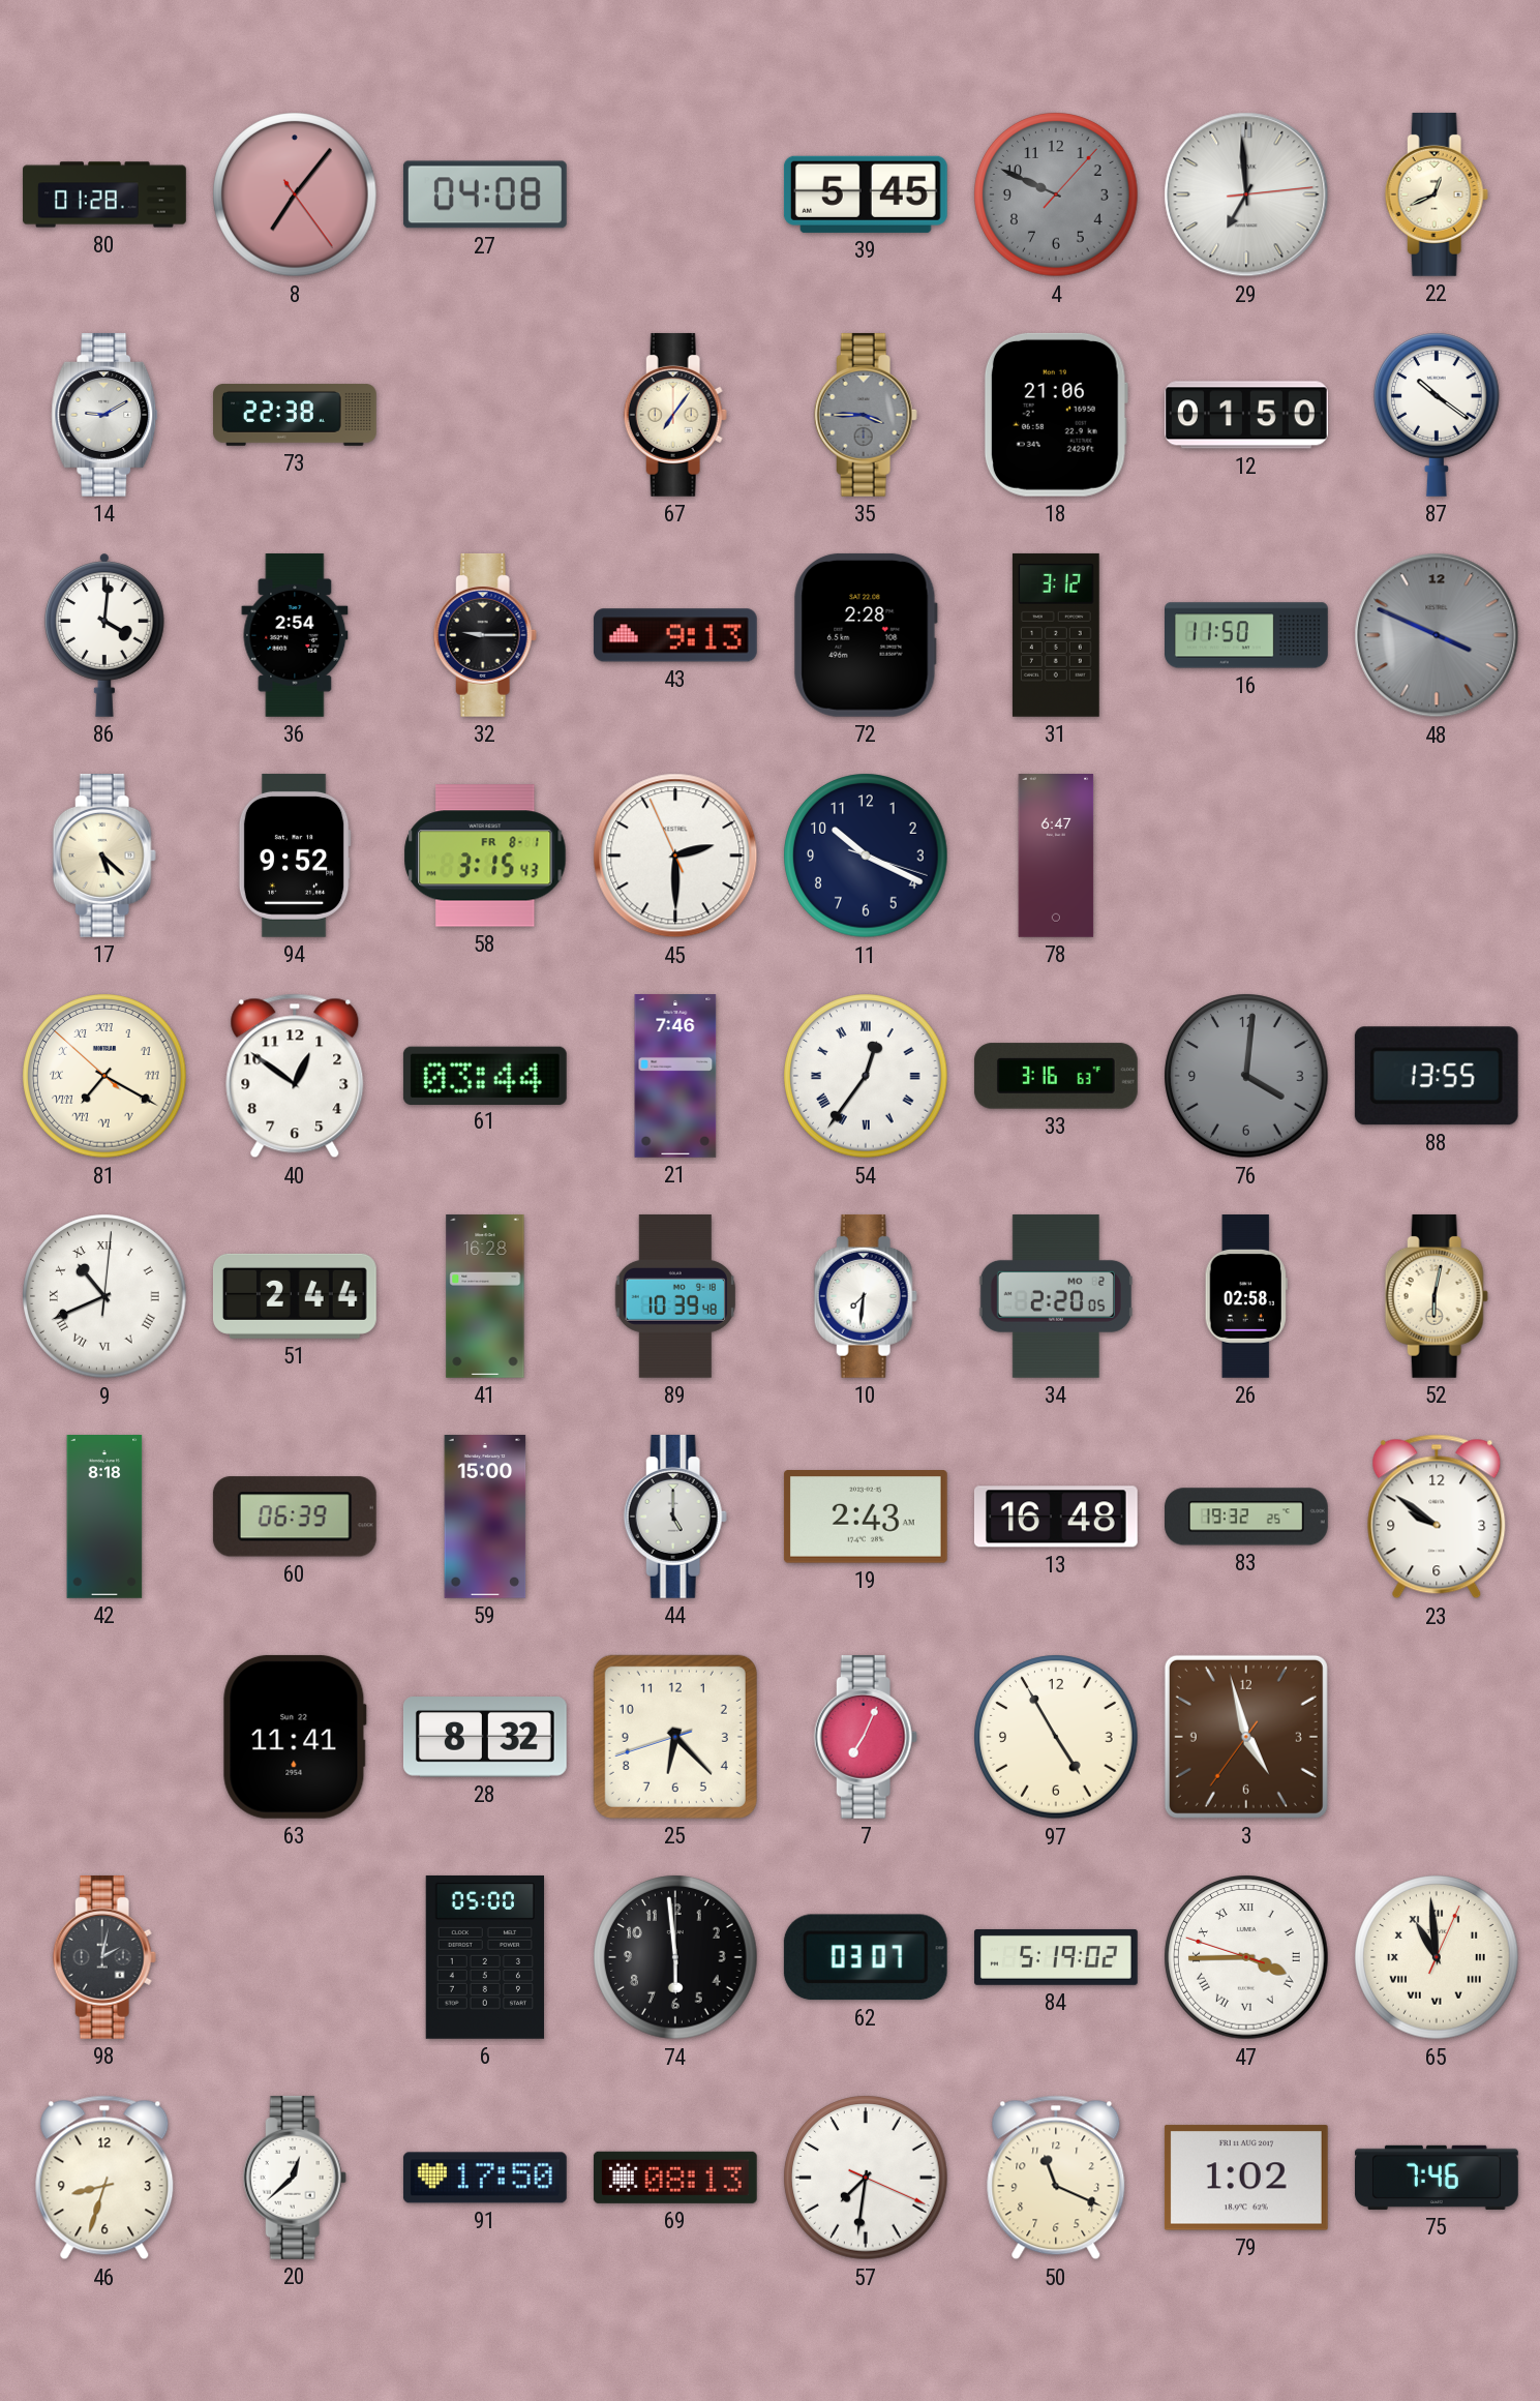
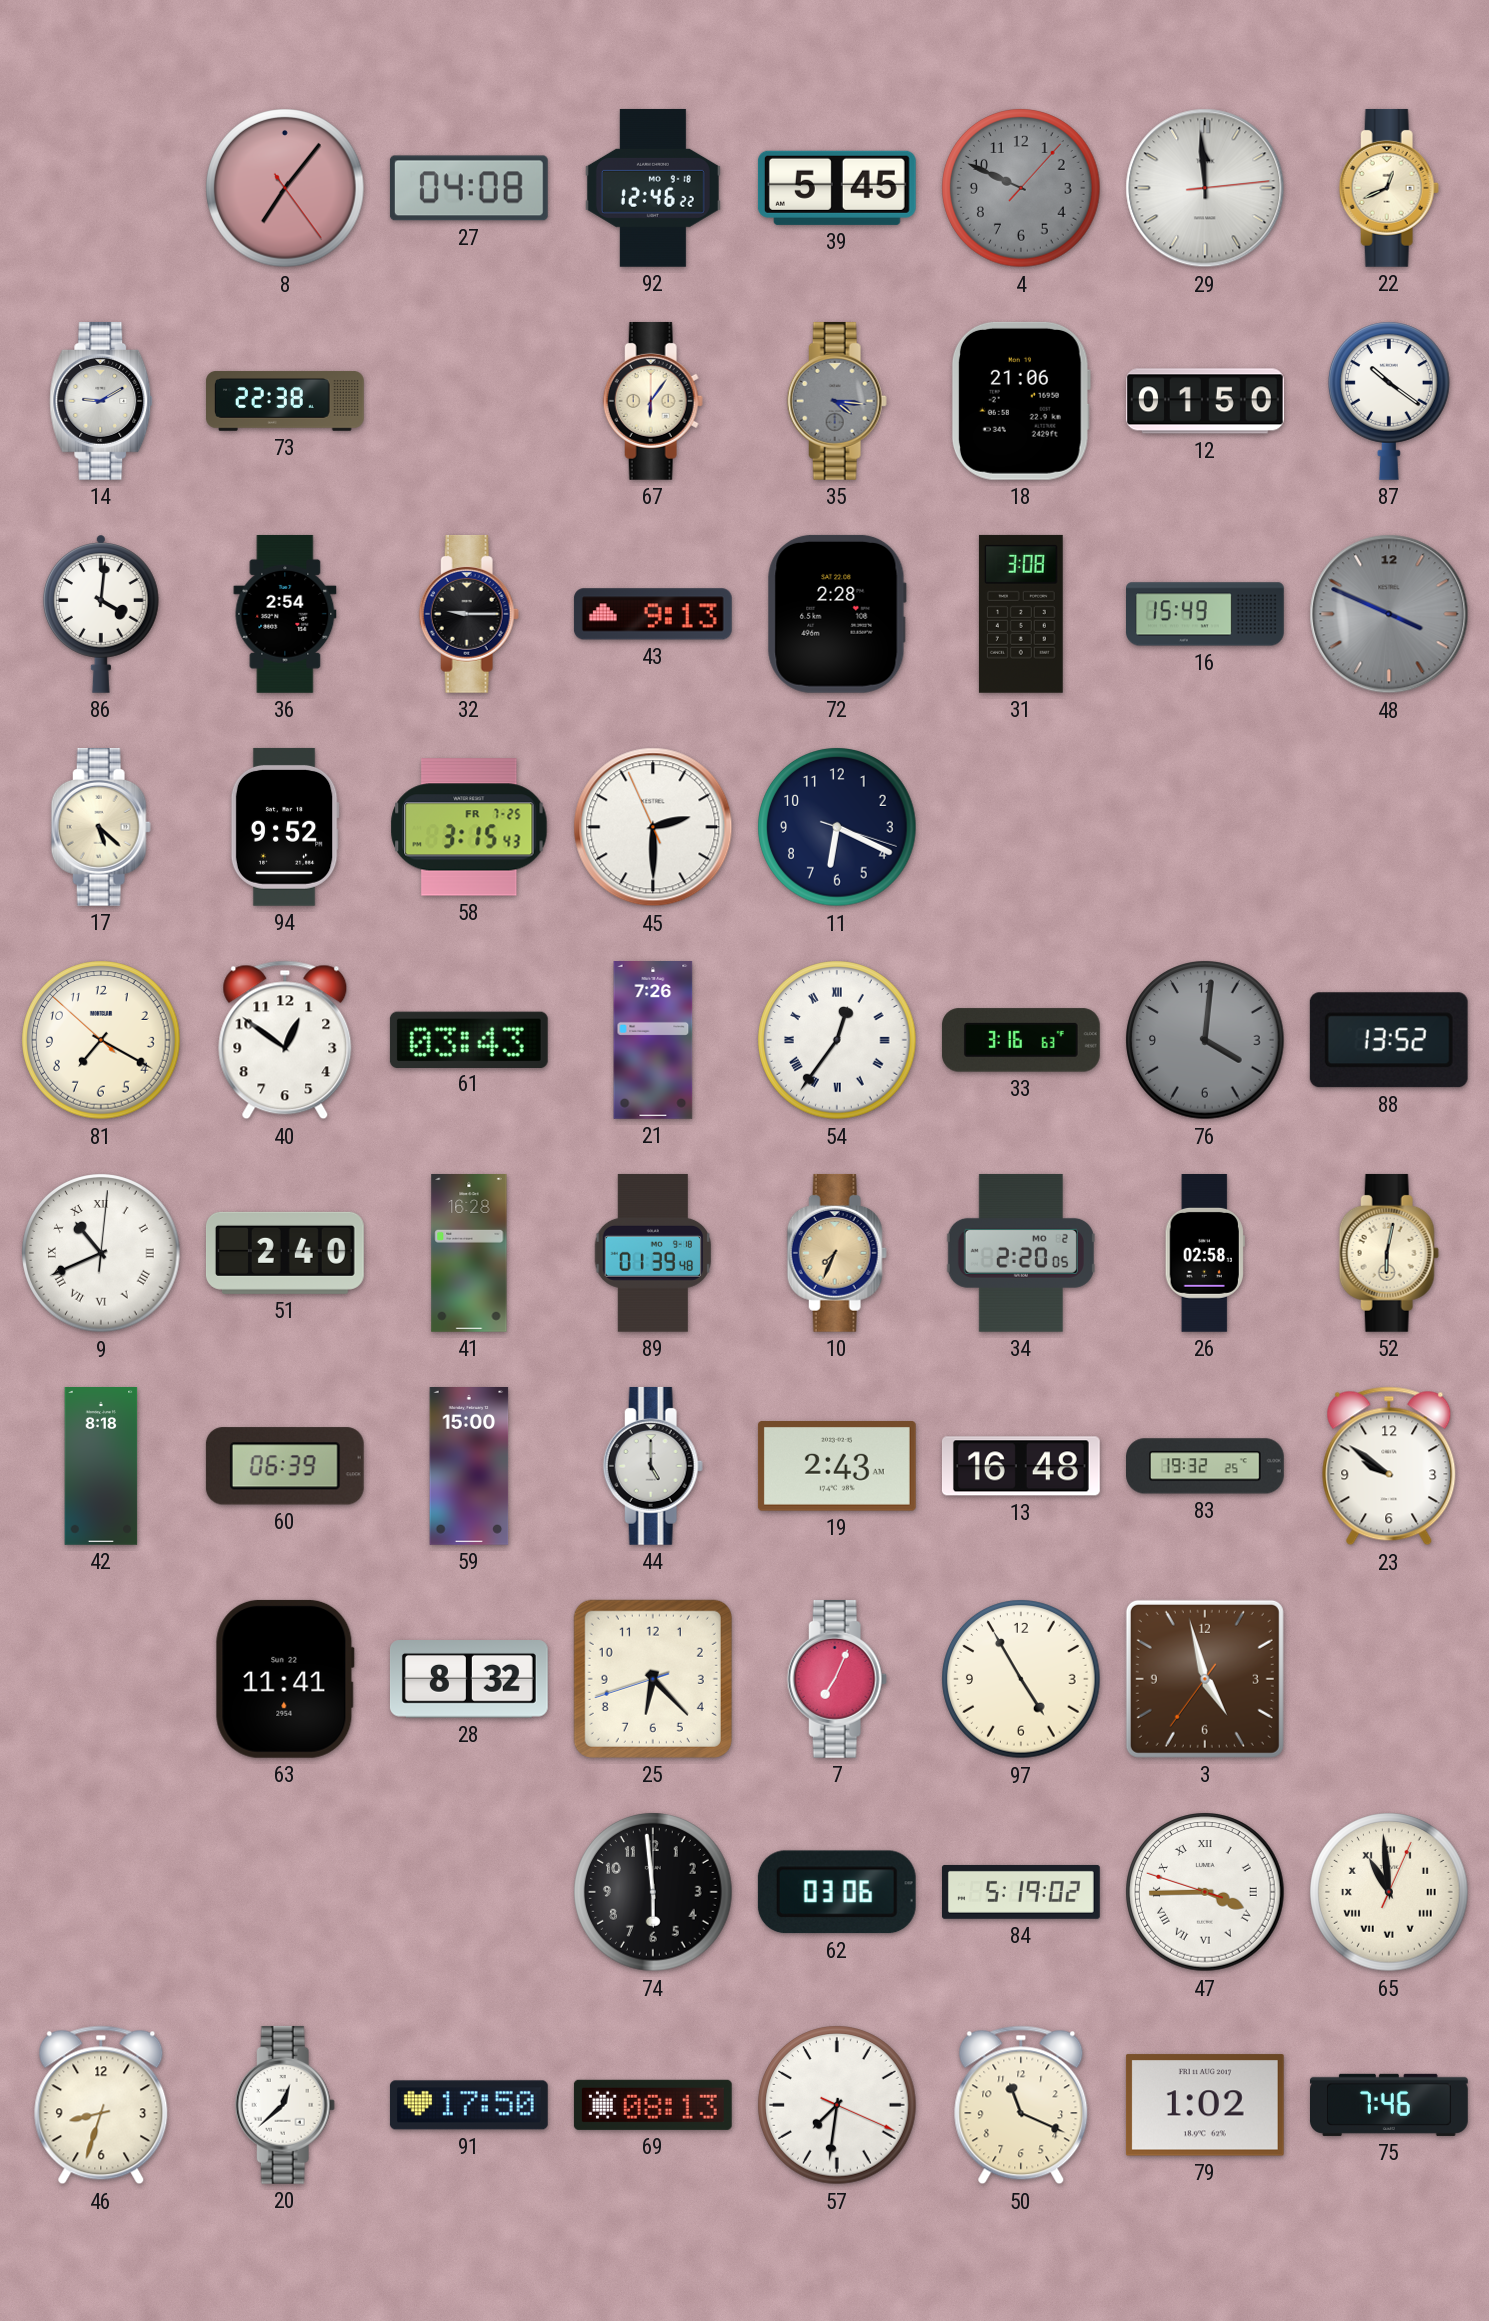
80: 01:28 -> none (104, 194)
92: none -> 12:46 (653, 188)
29: 6:59 -> 11:59 (1205, 188)
67: 7:06 -> 6:06 (653, 401)
35: 3:45 -> 4:16 (837, 401)
31: 3:12 -> 3:08 (1021, 614)
16: 11:50 -> 15:49 (1206, 614)
58 date: FR 8-1 -> FR 7-25 (469, 827)
11: 10:19 -> 6:19 (837, 827)
78: 6:47 -> none (1056, 857)
81 numerals: Roman -> Arabic (101, 1040)
61: 03:44 -> 03:43 (469, 1039)
21: 7:46 -> 7:26 (653, 1041)
88: 13:55 -> 13:52 (1389, 1040)
51: 2:44 -> 2:40 (285, 1253)
89: 10:39 -> 01:39 (653, 1253)
10: 7:31 -> 7:34 (837, 1253)
10 dial: white -> champagne (837, 1253)
98: 2:02 -> none (104, 1957)
6: 05:00 -> none (484, 1957)
62: 03:07 -> 03:06 (837, 1892)
